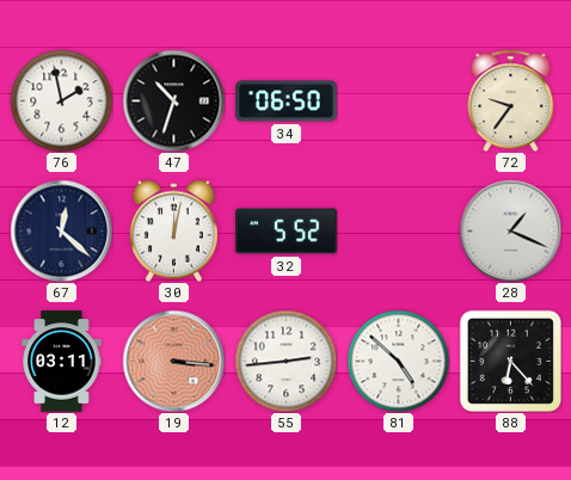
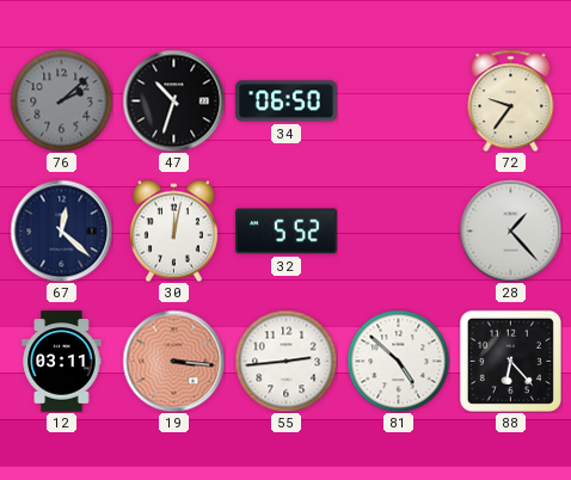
76: 1:58 -> 2:08 (61, 100)
76 dial: white -> grey (61, 100)
28: 1:19 -> 1:23 (510, 230)
